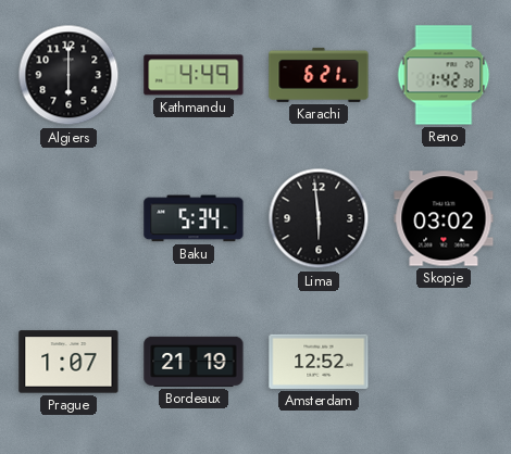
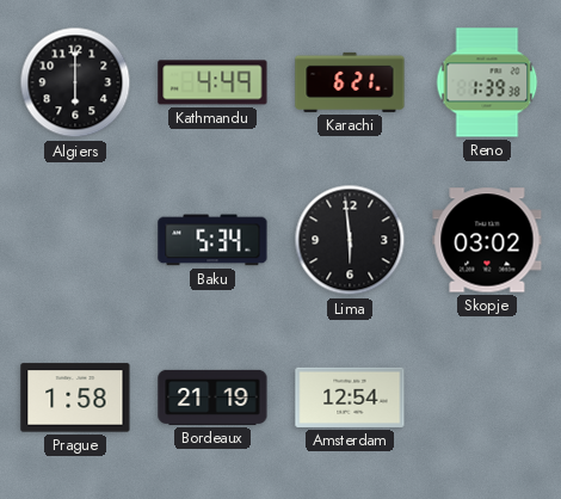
Reno: 1:42 -> 1:39 (487, 82)
Prague: 1:07 -> 1:58 (75, 398)
Amsterdam: 12:52 -> 12:54 (350, 398)
